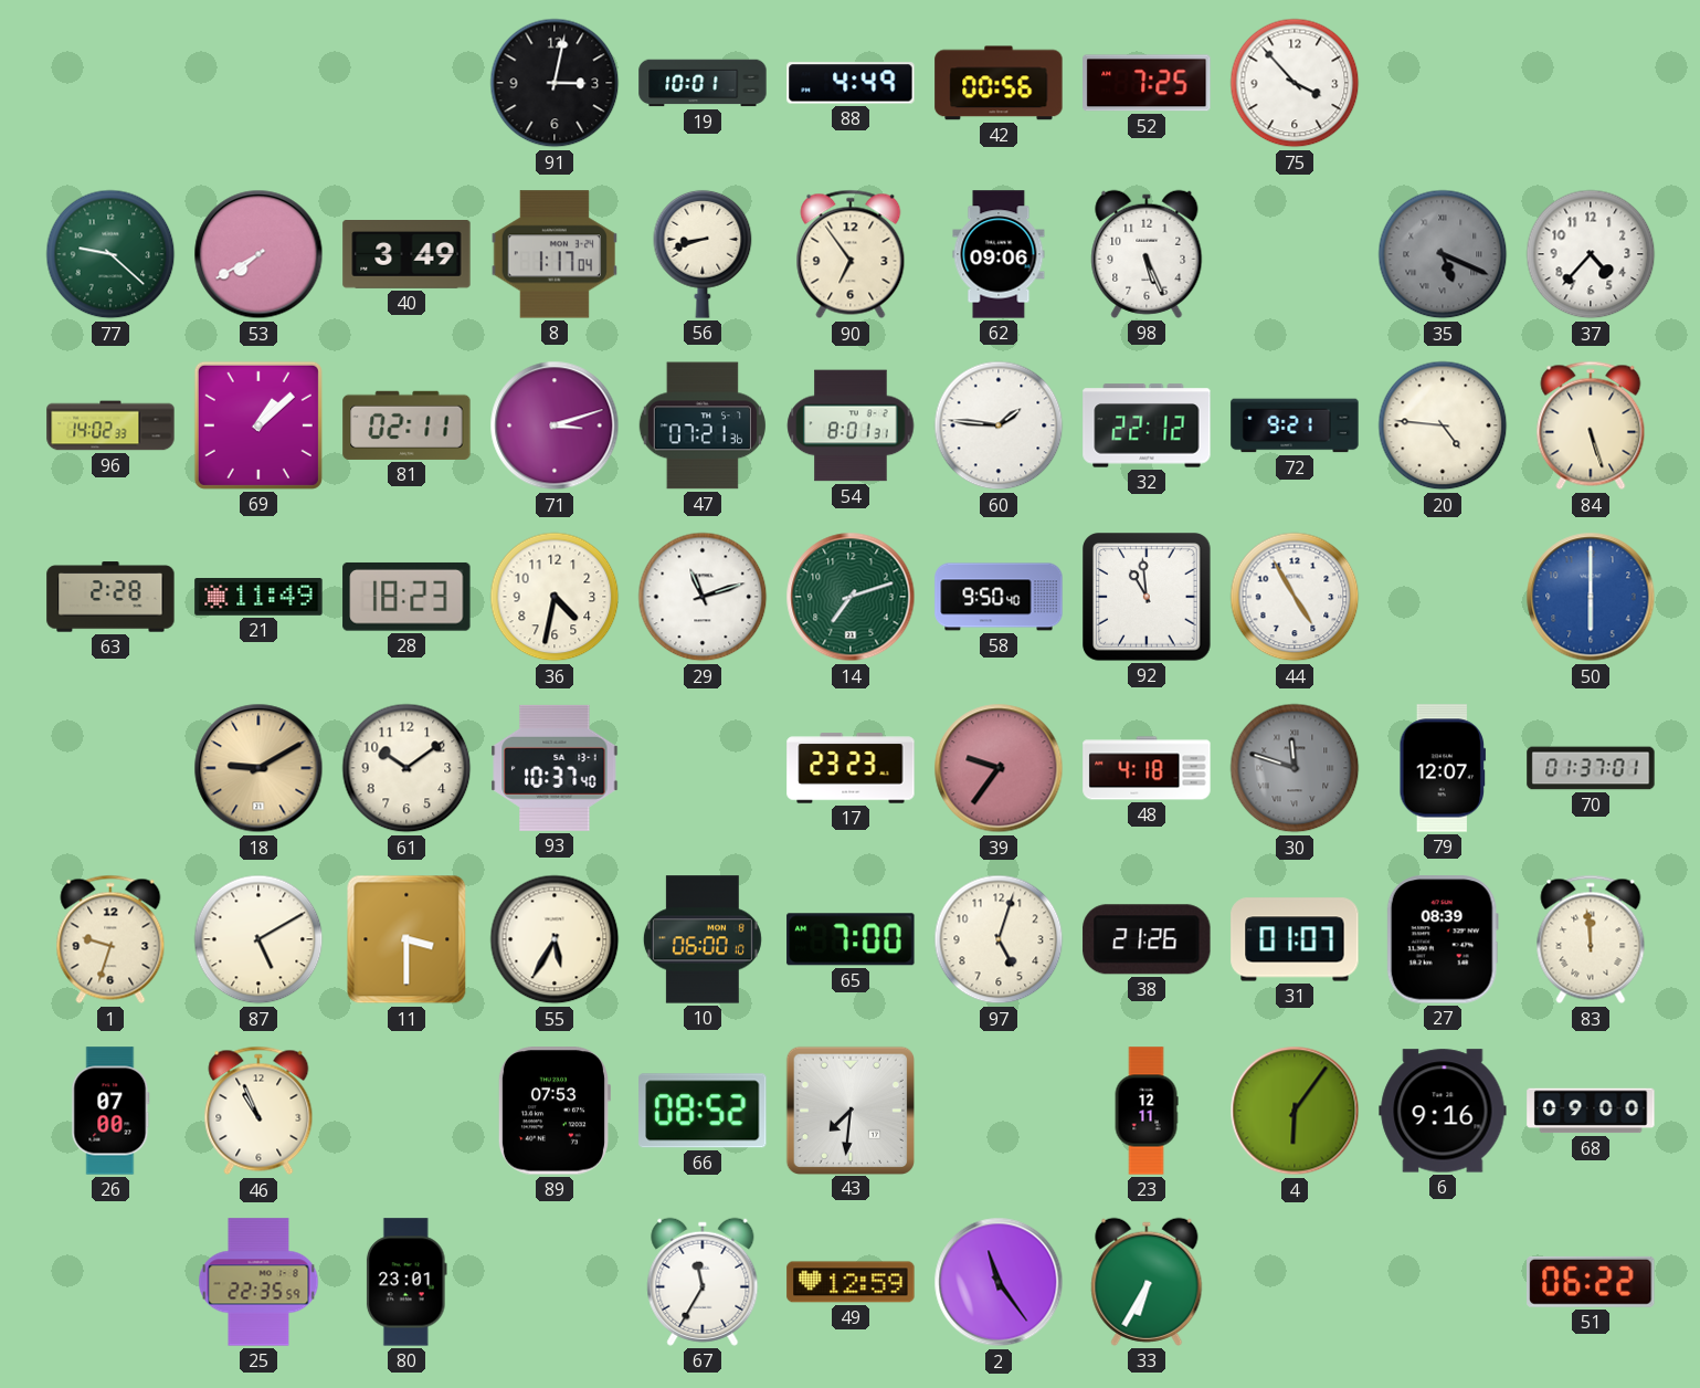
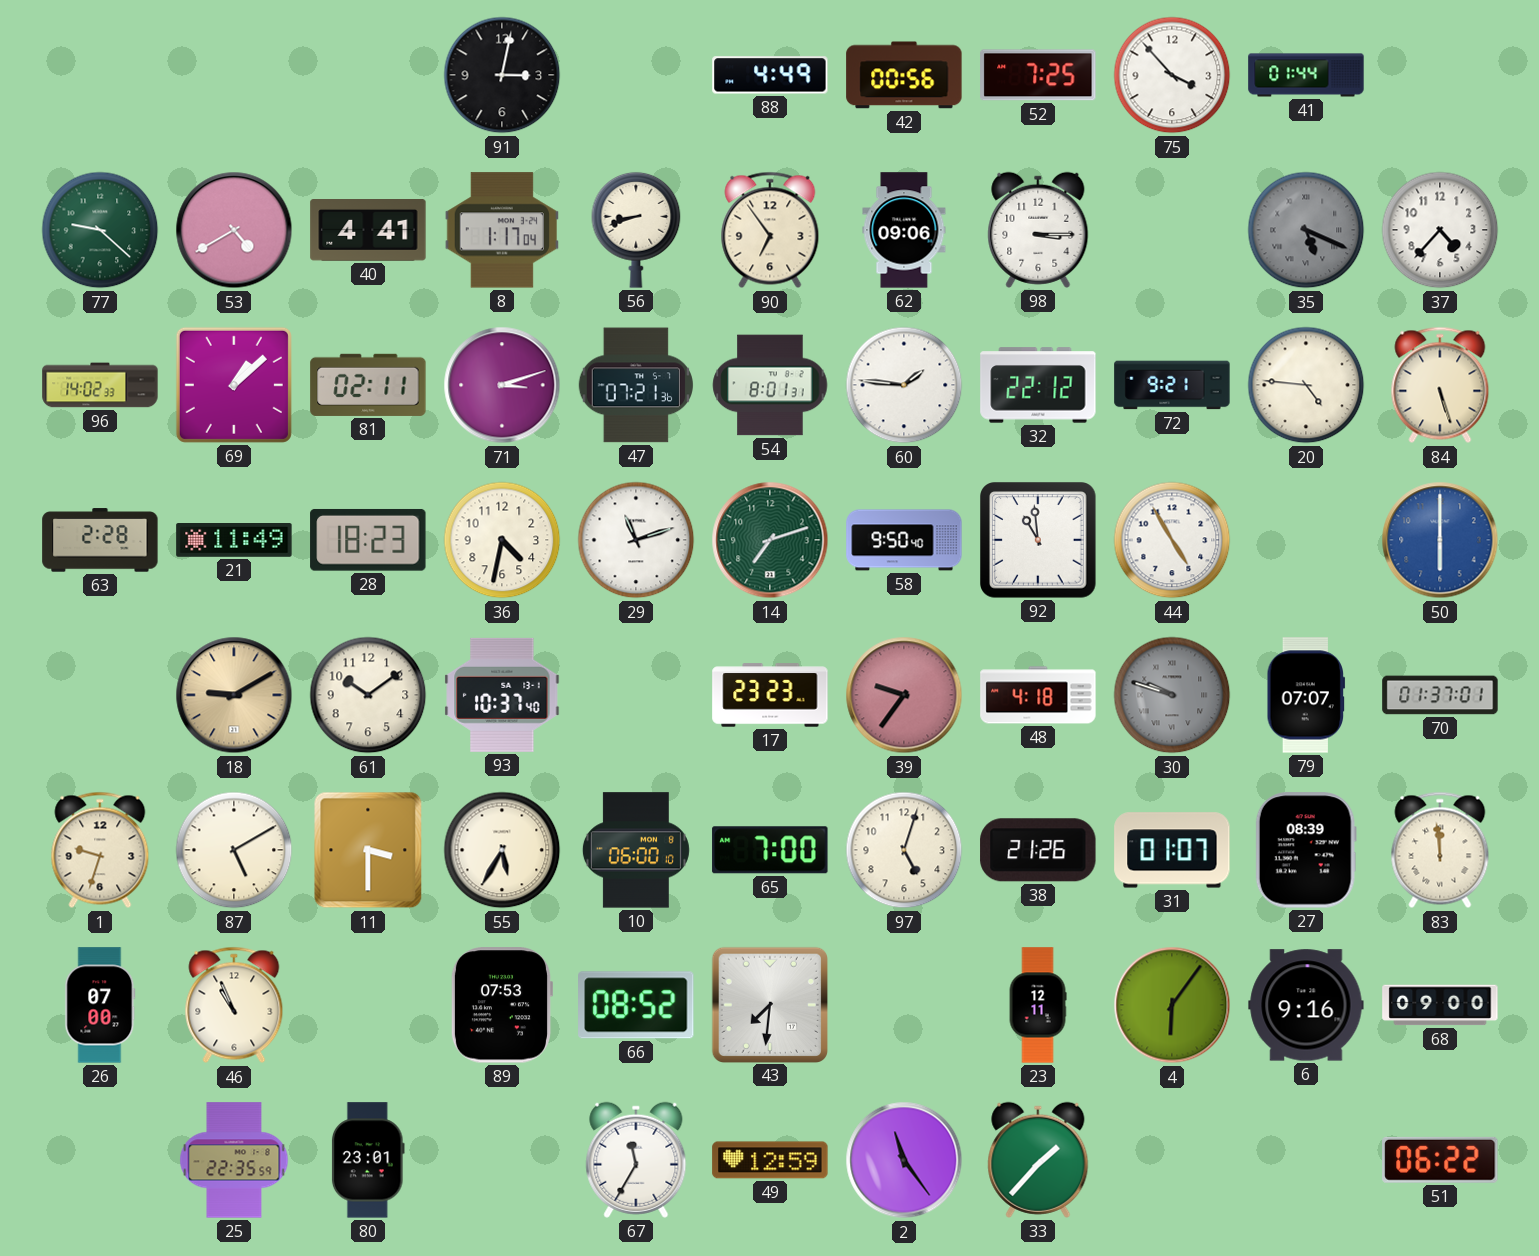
19: 10:01 -> none (703, 83)
41: none -> 01:44 (1306, 75)
53: 7:40 -> 4:40 (234, 230)
40: 3:49 -> 4:41 (368, 231)
98: 5:26 -> 3:15 (1038, 230)
30: 11:48 -> 9:48 (1172, 695)
79: 12:07 -> 07:07 (1306, 695)
33: 6:35 -> 1:37 (1038, 1160)
